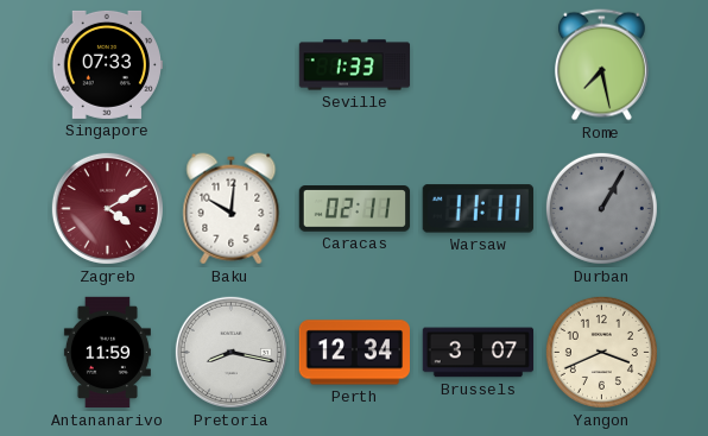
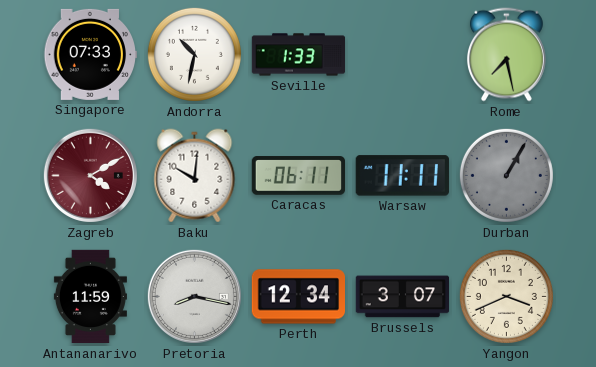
Andorra: none -> 10:32 (194, 54)
Caracas: 02:11 -> 06:11 (299, 176)
